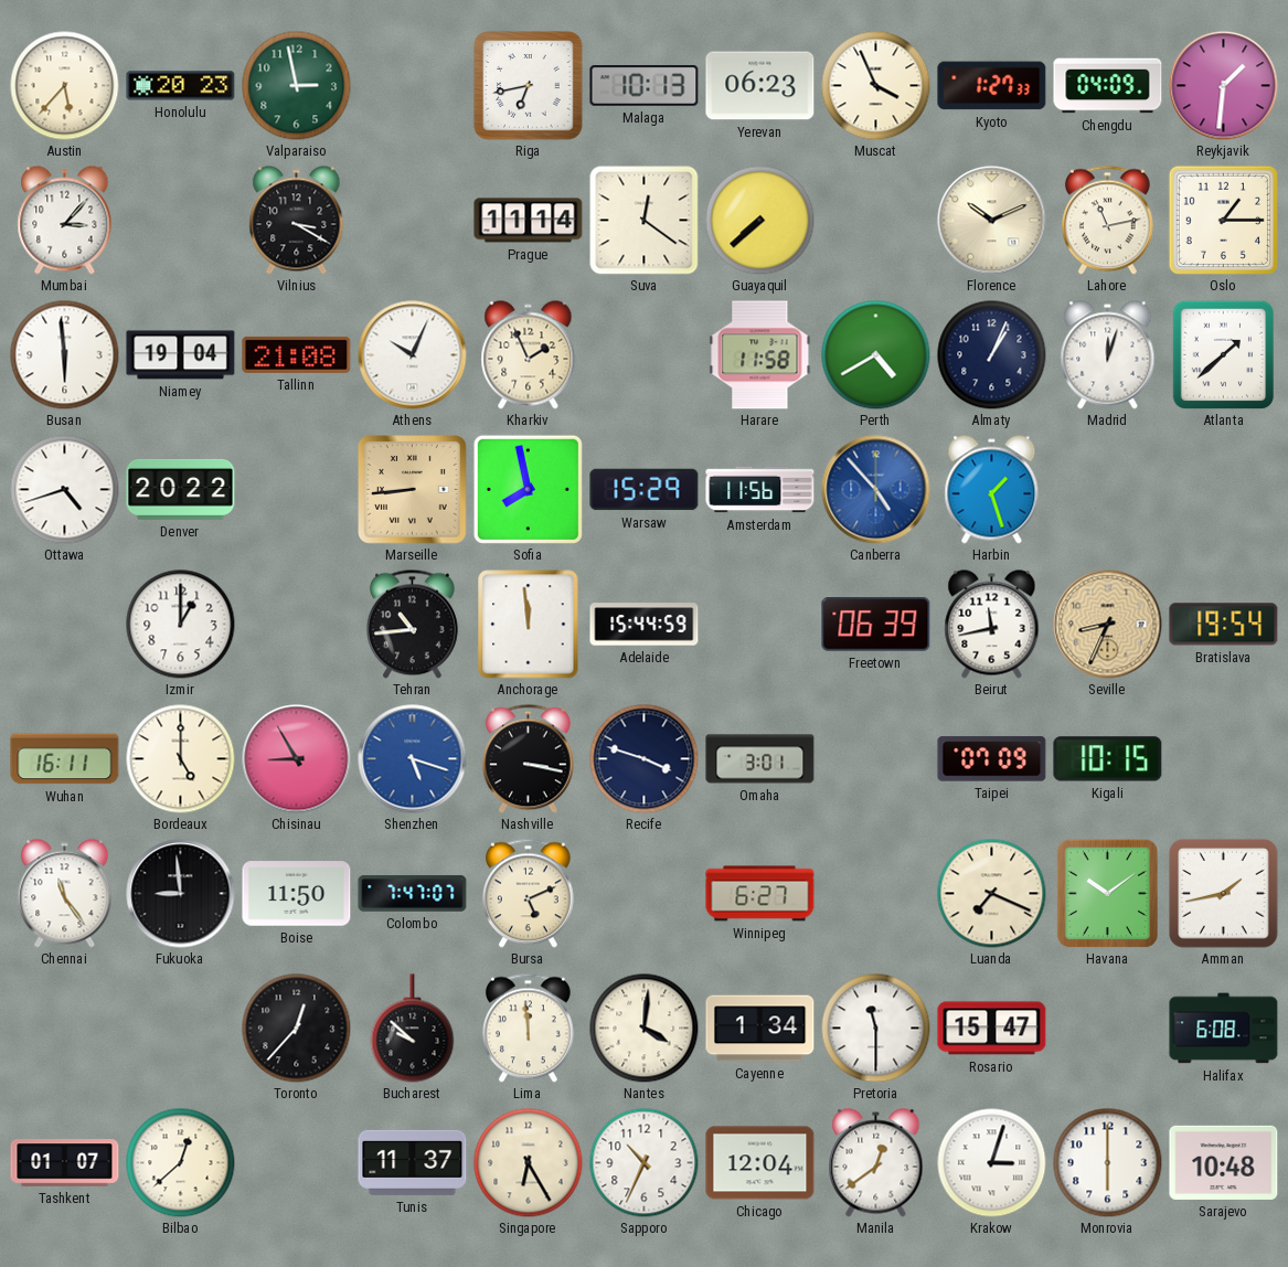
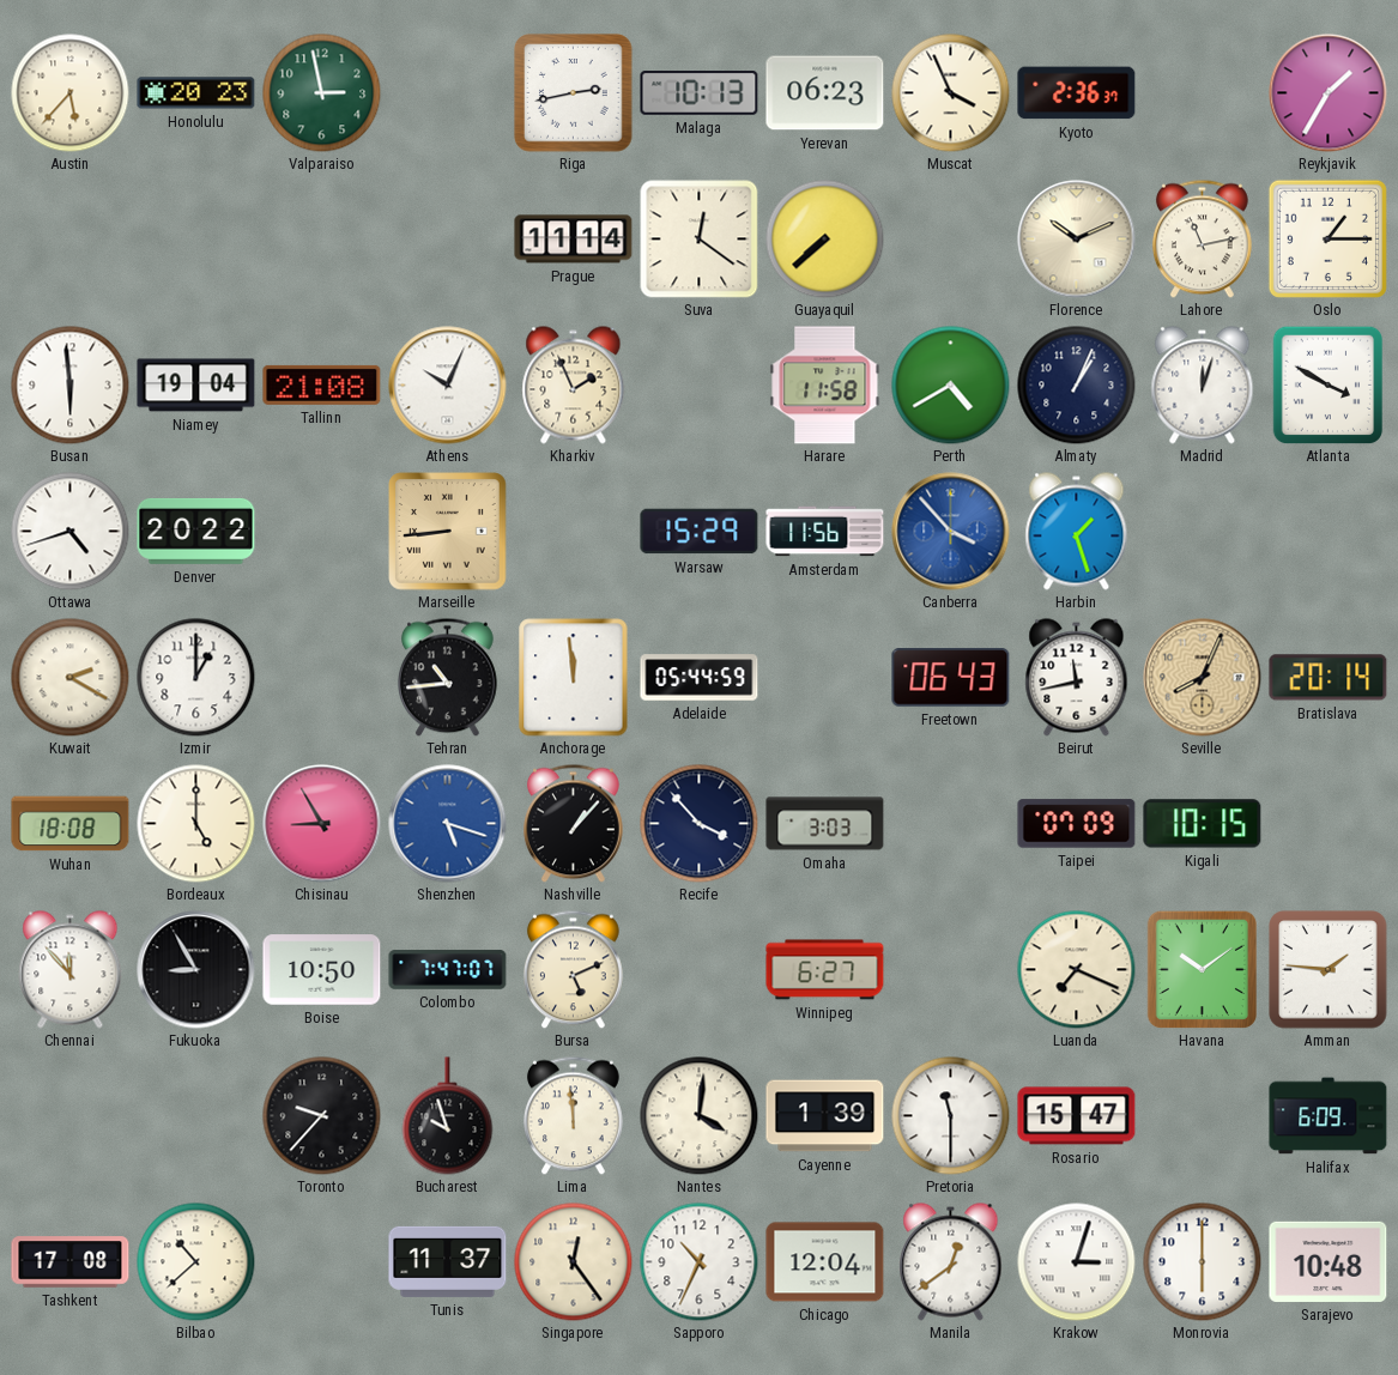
Riga: 6:43 -> 2:43 (574, 93)
Kyoto: 1:27 -> 2:36 (1077, 93)
Chengdu: 04:09 -> none (1108, 86)
Reykjavik: 1:31 -> 1:35 (1329, 93)
Mumbai: 3:07 -> none (65, 221)
Vilnius: 3:20 -> none (297, 221)
Atlanta: 1:38 -> 3:50 (1327, 384)
Sofia: 7:58 -> none (528, 489)
Canberra: 4:53 -> 3:53 (951, 532)
Kuwait: none -> 2:20 (71, 678)
Adelaide: 15:44 -> 05:44 (700, 678)
Freetown: 06:39 -> 06:43 (951, 678)
Seville: 8:34 -> 8:04 (1203, 678)
Bratislava: 19:54 -> 20:14 (1329, 678)
Wuhan: 16:11 -> 18:08 (71, 824)
Nashville: 3:17 -> 1:07 (574, 823)
Recife: 3:48 -> 3:53 (700, 824)
Omaha: 3:01 -> 3:03 (825, 824)
Chennai: 11:24 -> 11:53 (71, 970)
Fukuoka: 8:59 -> 8:55 (196, 970)
Boise: 11:50 -> 10:50 (322, 970)
Amman: 1:43 -> 1:46 (1329, 970)
Toronto: 12:37 -> 9:37 (322, 1116)
Bucharest: 9:52 -> 9:57 (448, 1116)
Cayenne: 1:34 -> 1:39 (825, 1116)
Halifax: 6:08 -> 6:09 (1329, 1116)
Tashkent: 01:07 -> 17:08 (71, 1262)
Bilbao: 12:38 -> 10:38 (196, 1262)
Singapore: 6:25 -> 12:24 (574, 1262)
